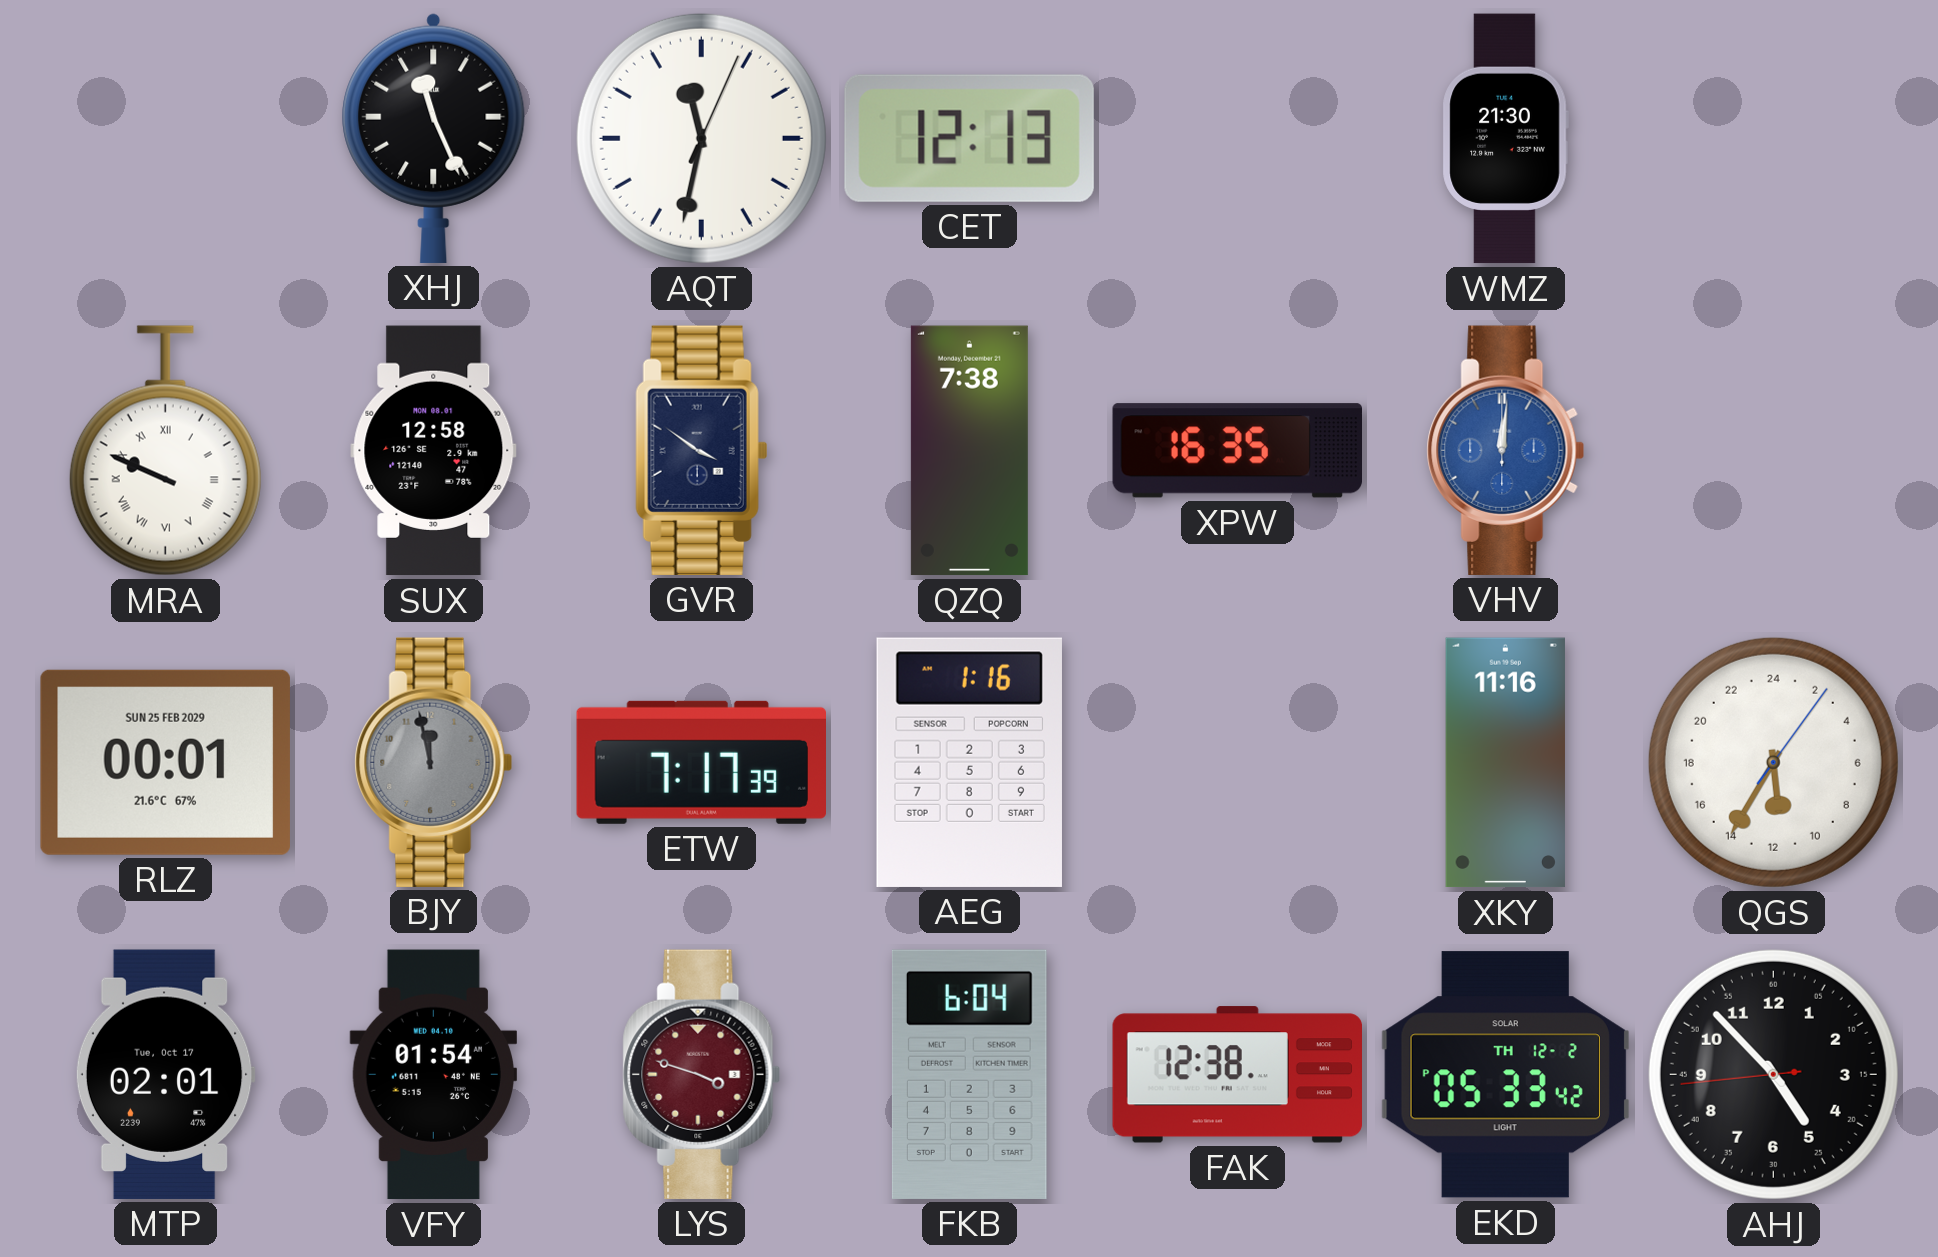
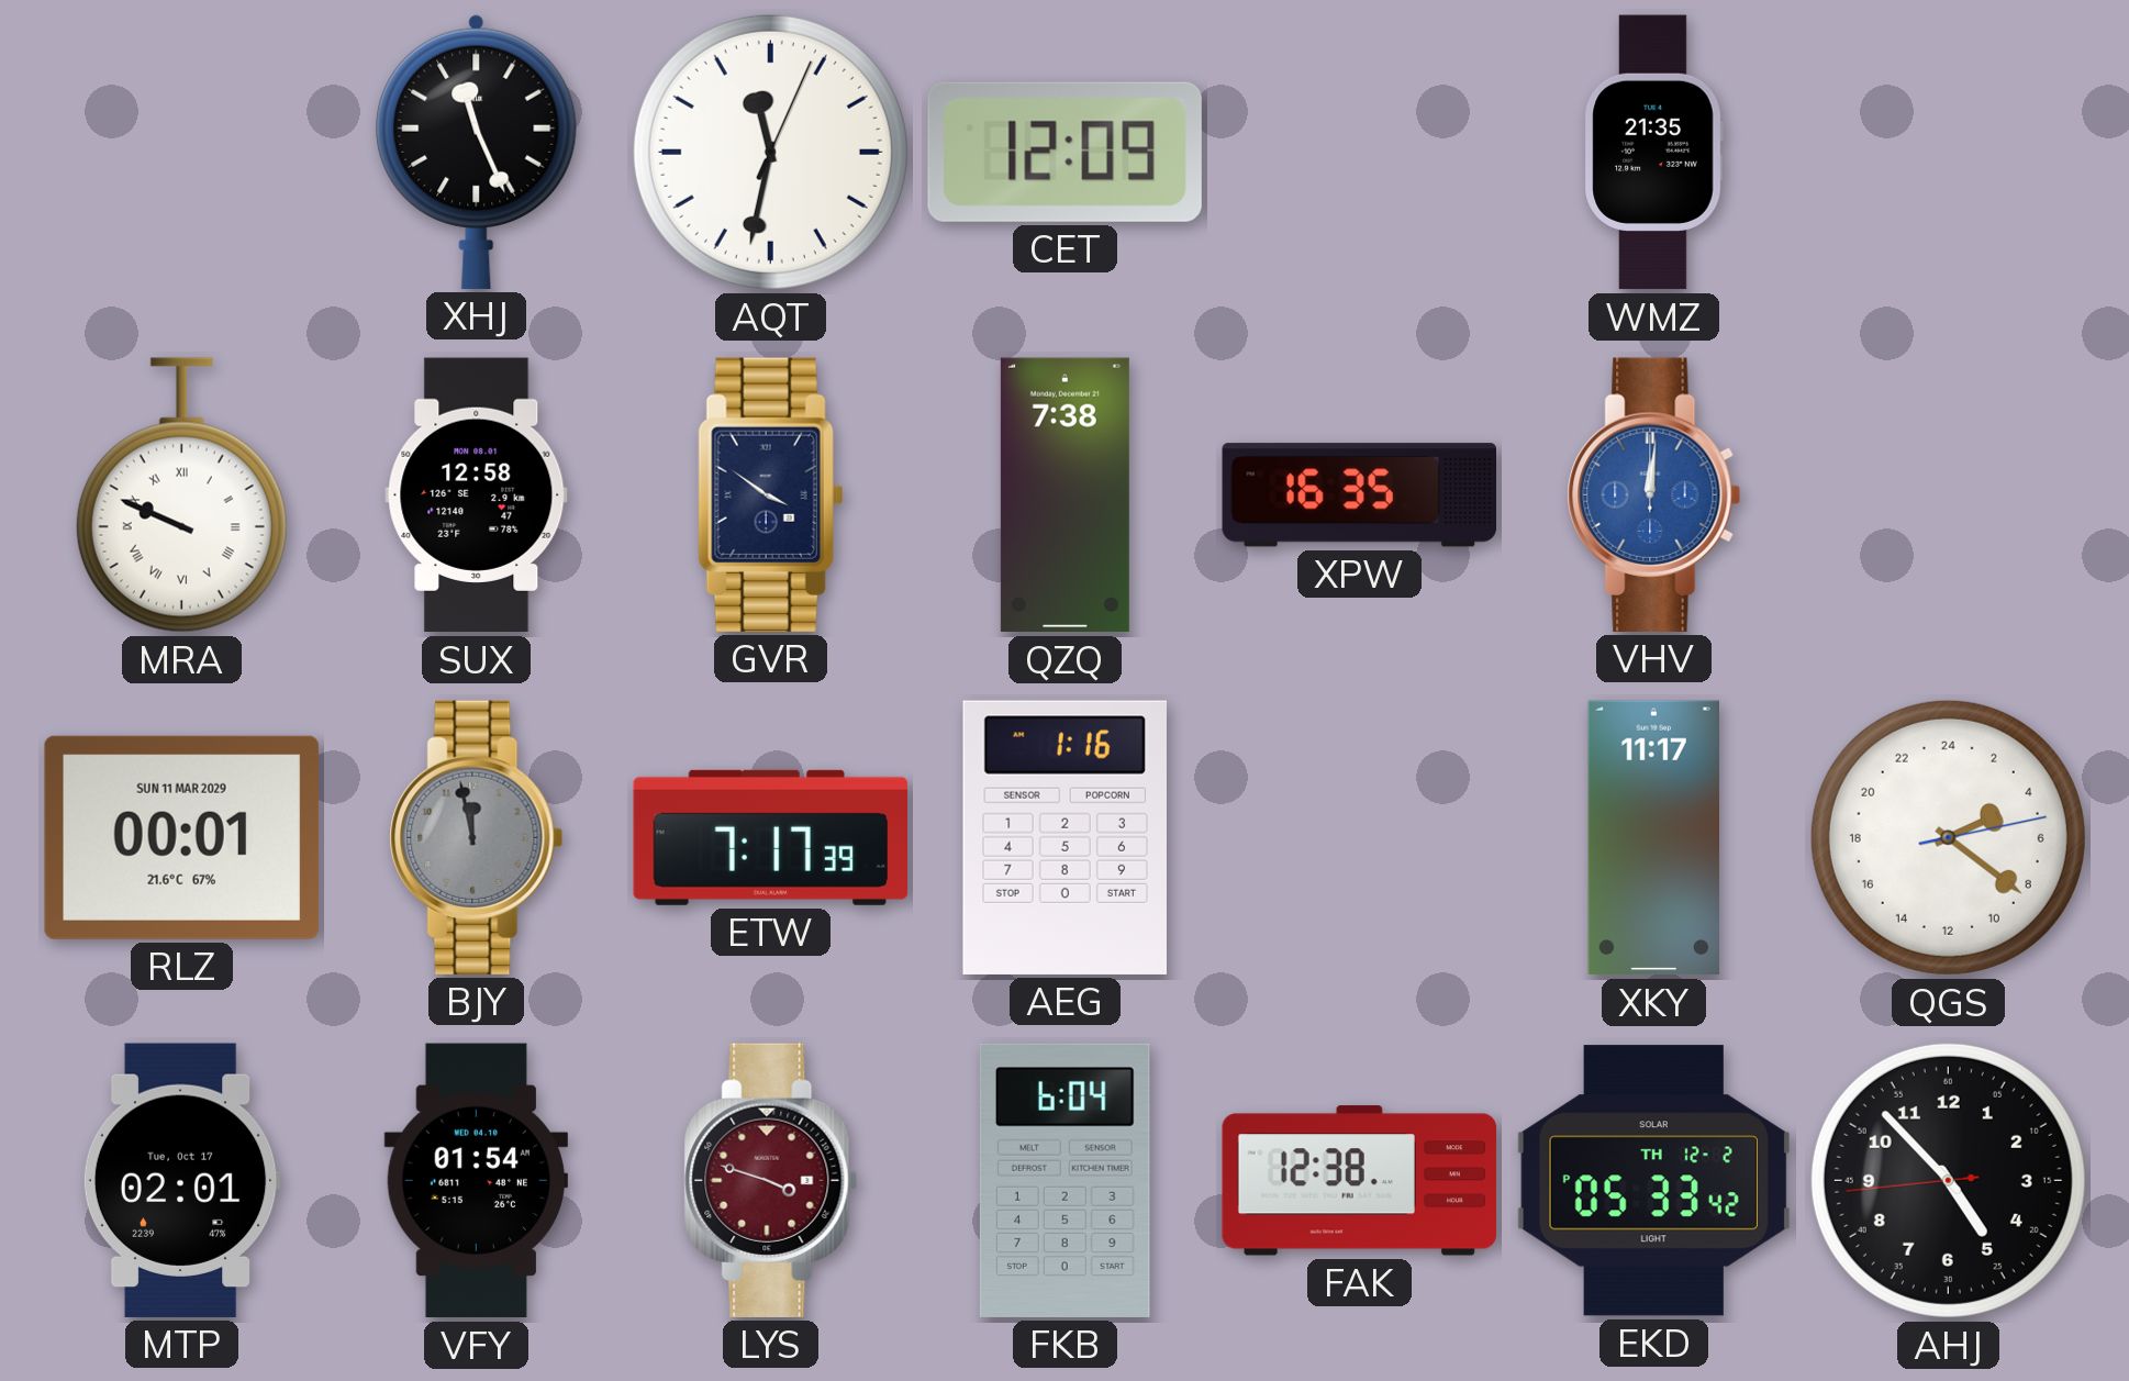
CET: 12:13 -> 12:09 (1064, 152)
WMZ: 21:30 -> 21:35 (1653, 153)
RLZ date: SUN 25 FEB 2029 -> SUN 11 MAR 2029 (181, 837)
XKY: 11:16 -> 11:17 (1653, 838)
QGS: 11:35 -> 4:21 (1948, 837)
